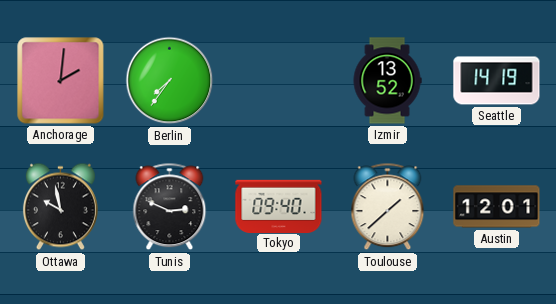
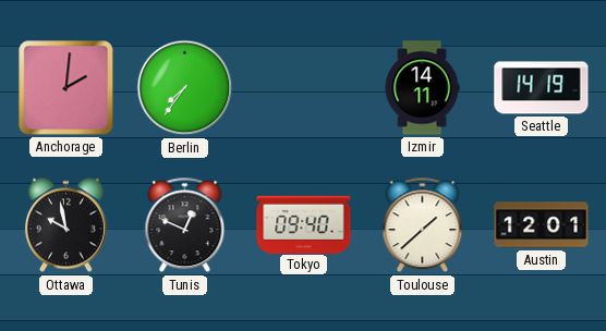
Izmir: 13:52 -> 14:11 (422, 88)
Tunis: 2:49 -> 12:49 (185, 225)
